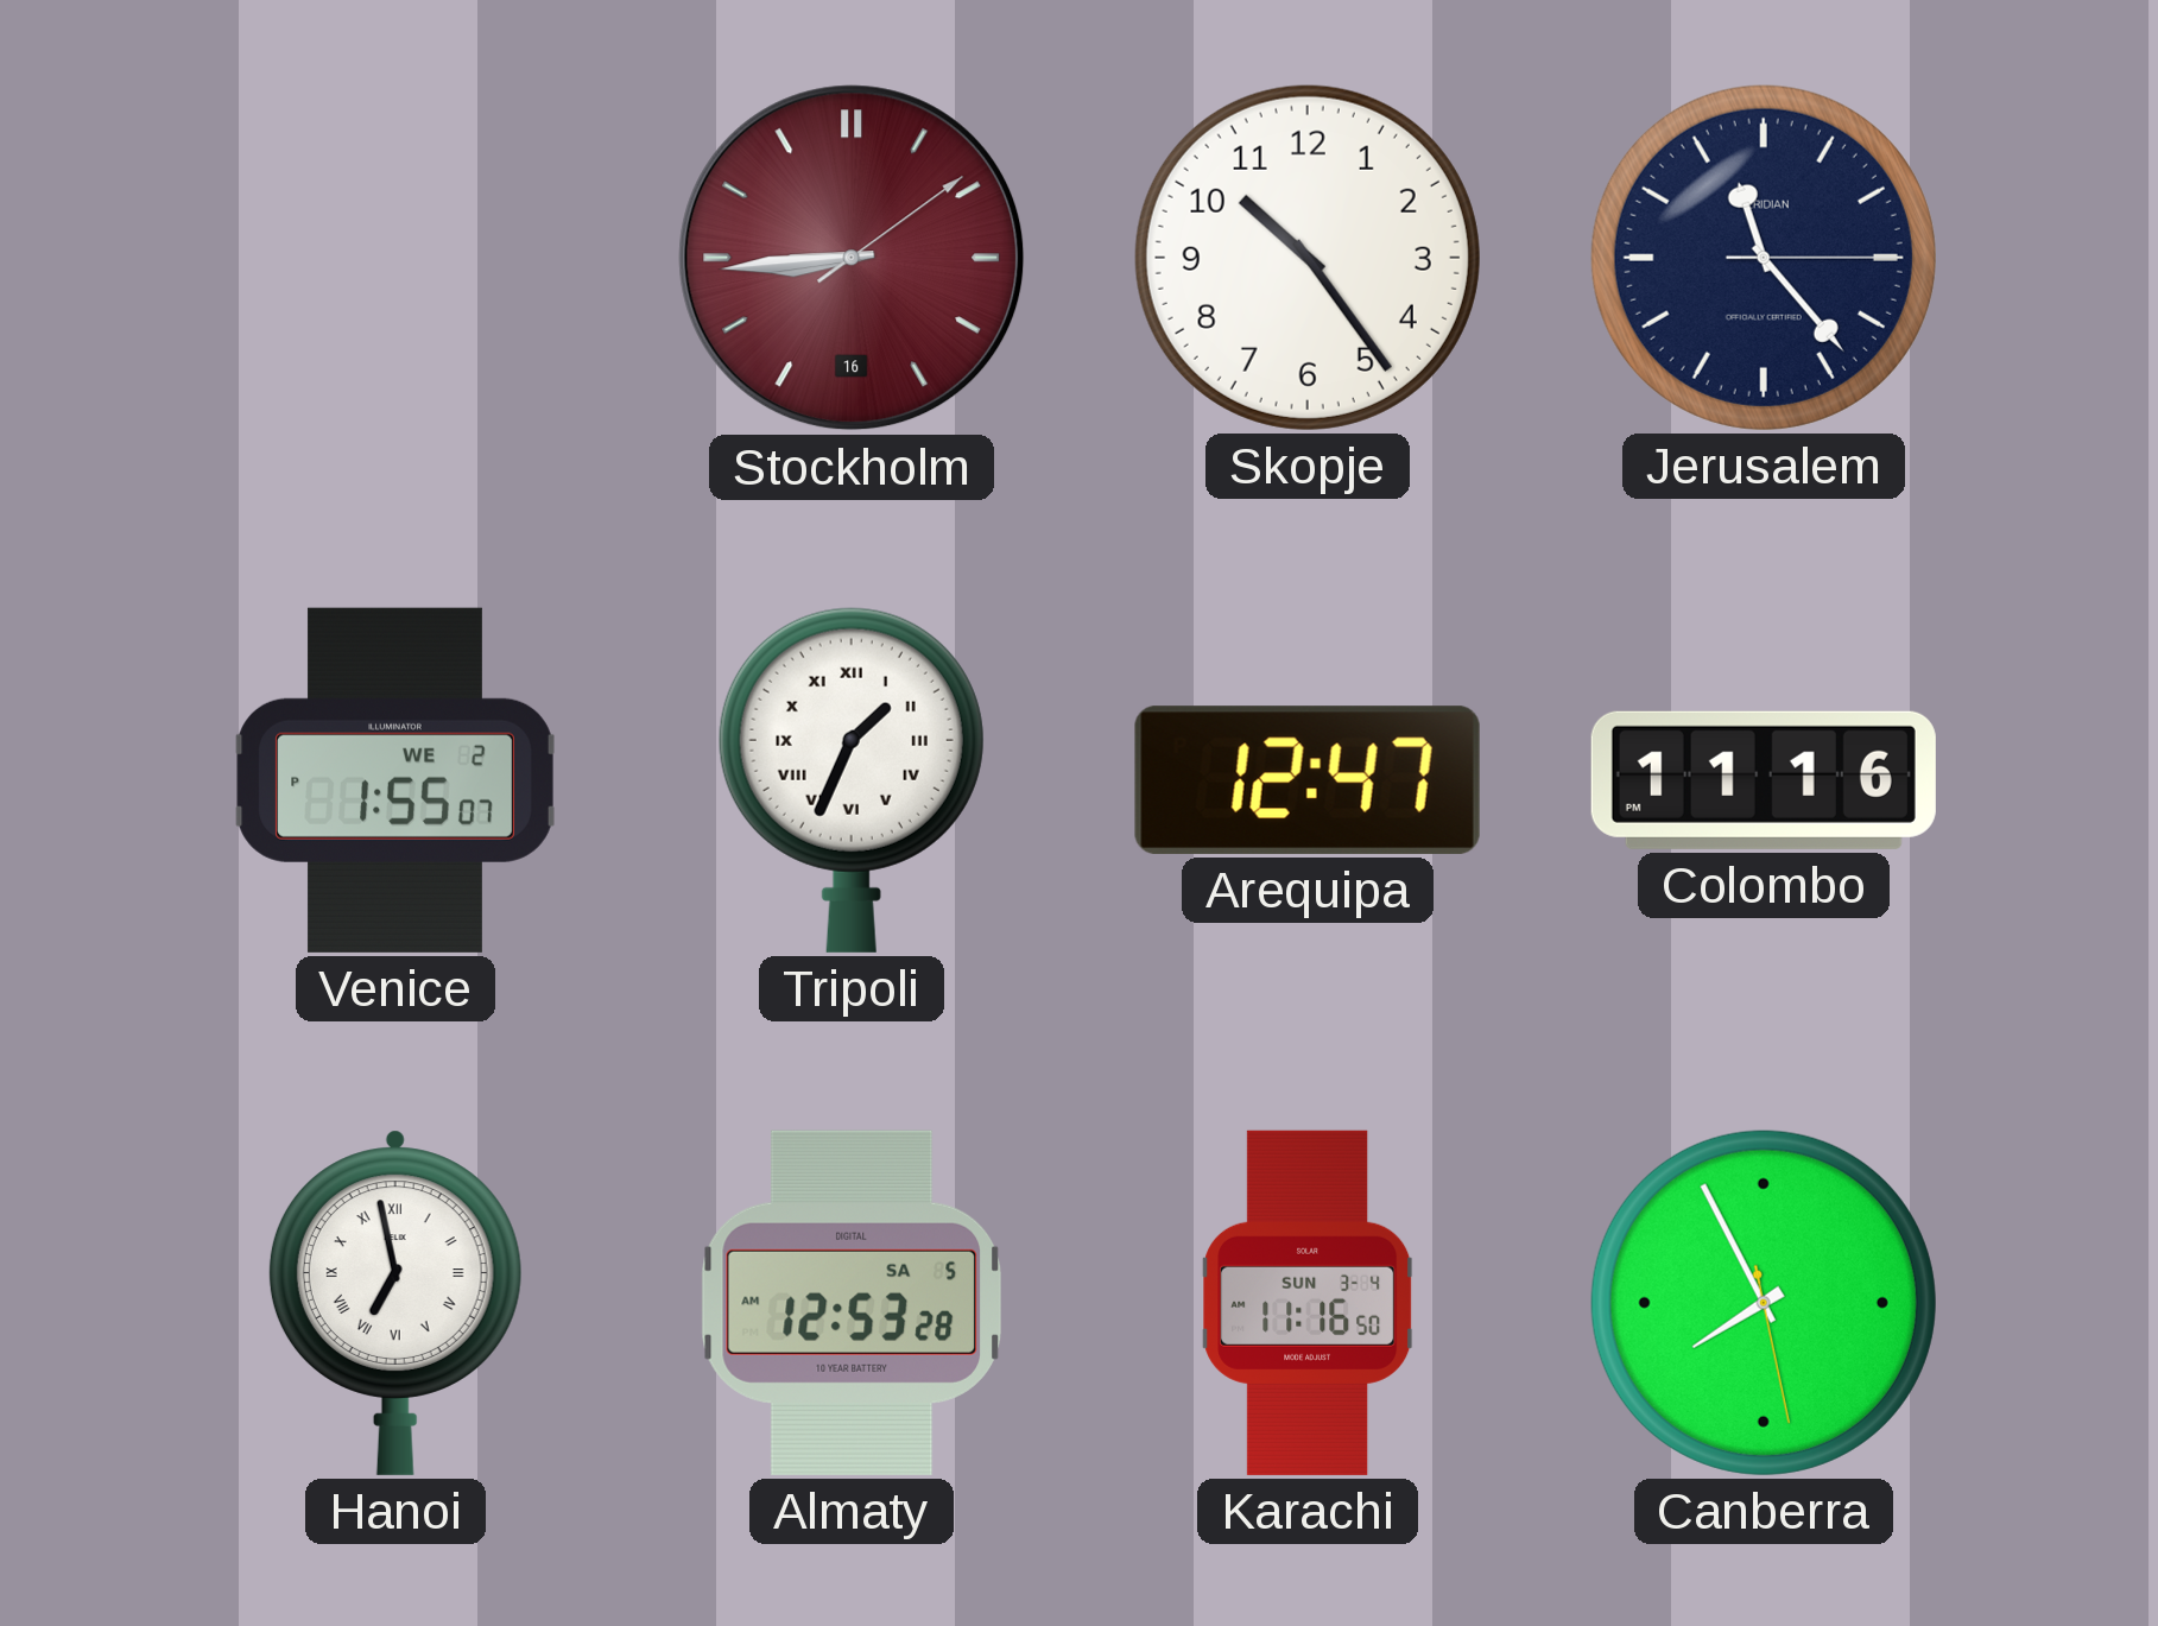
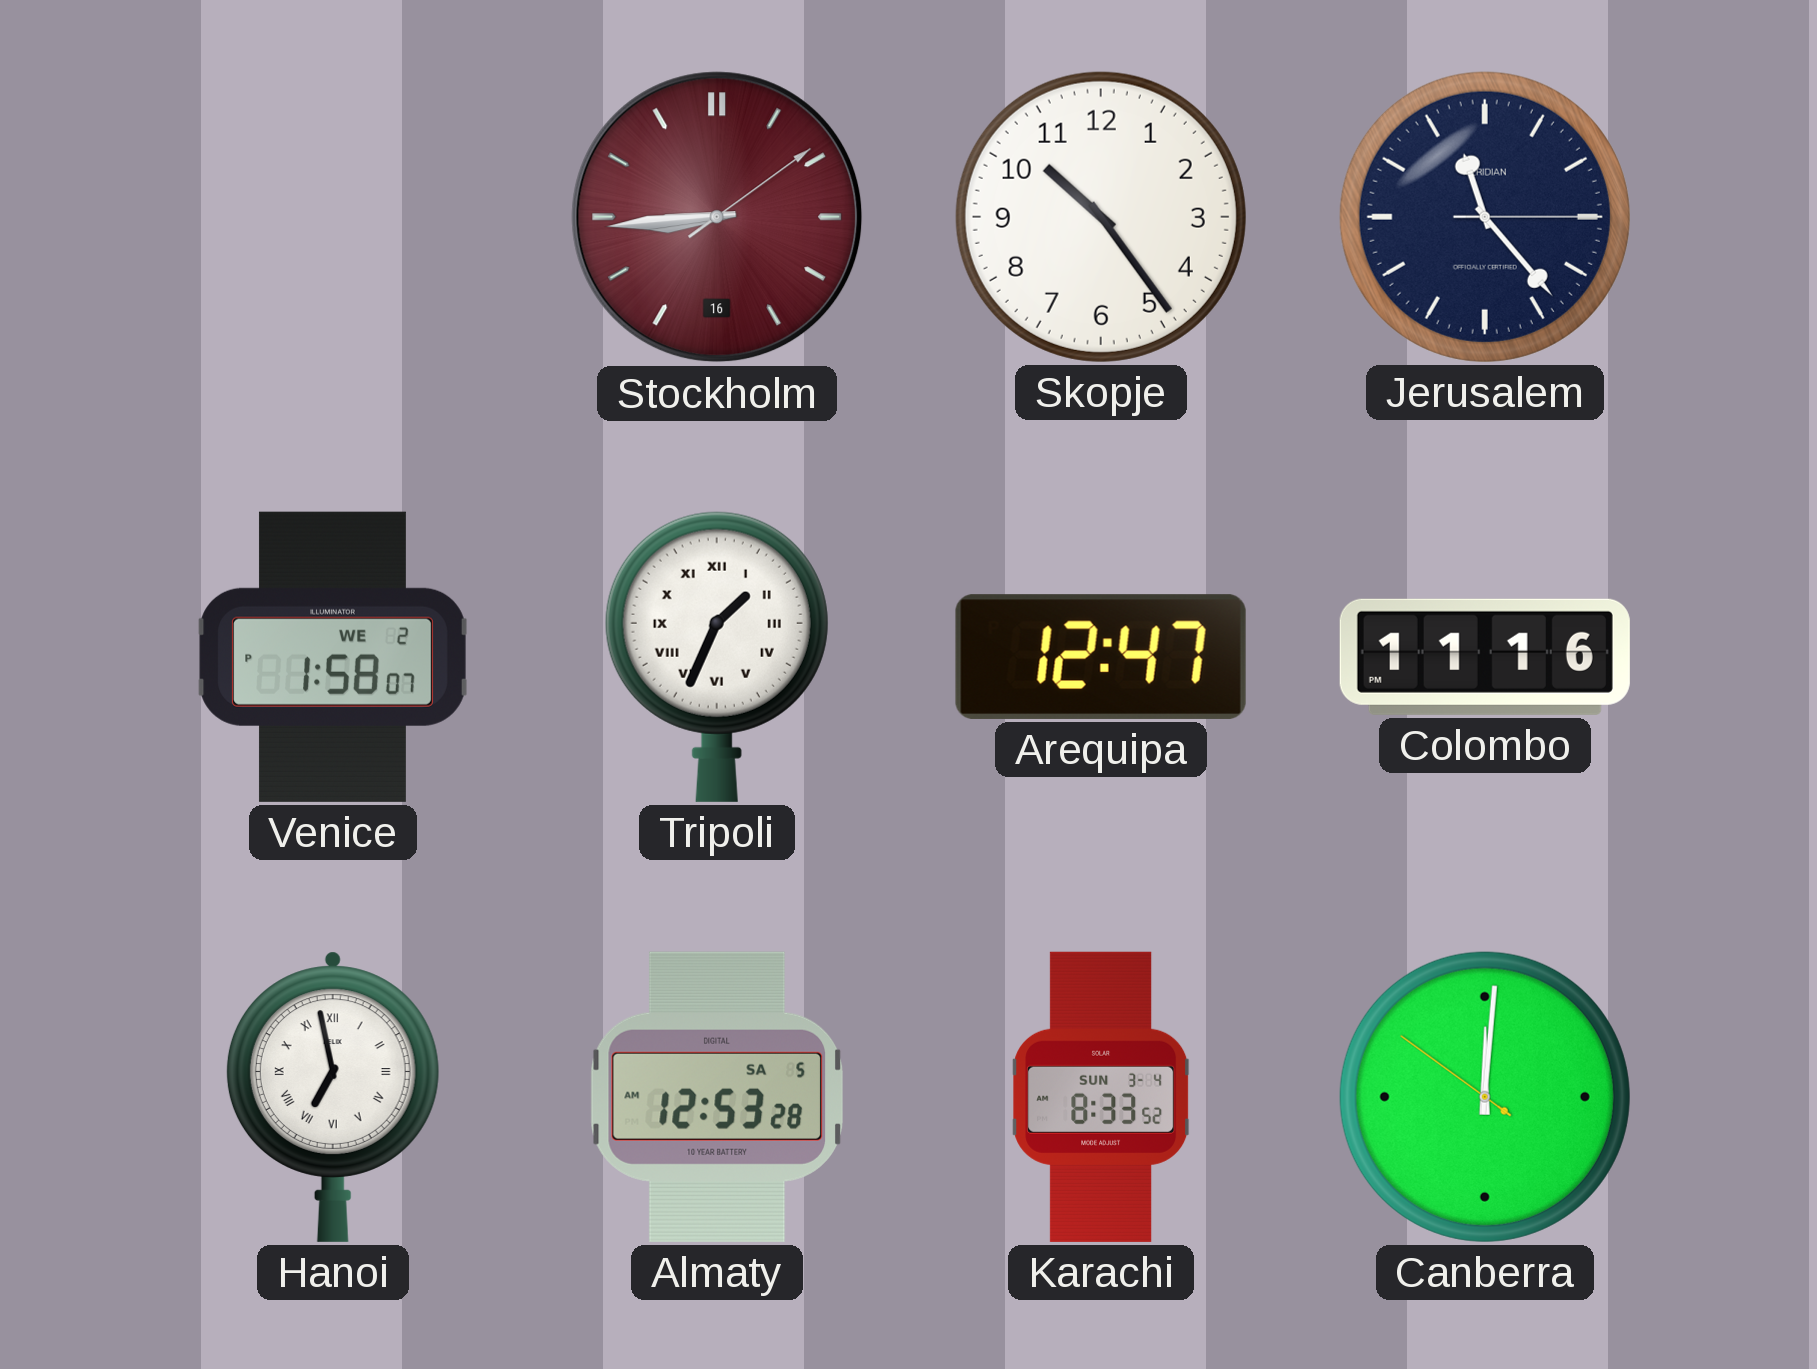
Venice: 1:55 -> 1:58 (333, 657)
Karachi: 11:16 -> 8:33 (1101, 1097)
Canberra: 7:55 -> 12:00 (1485, 1097)
